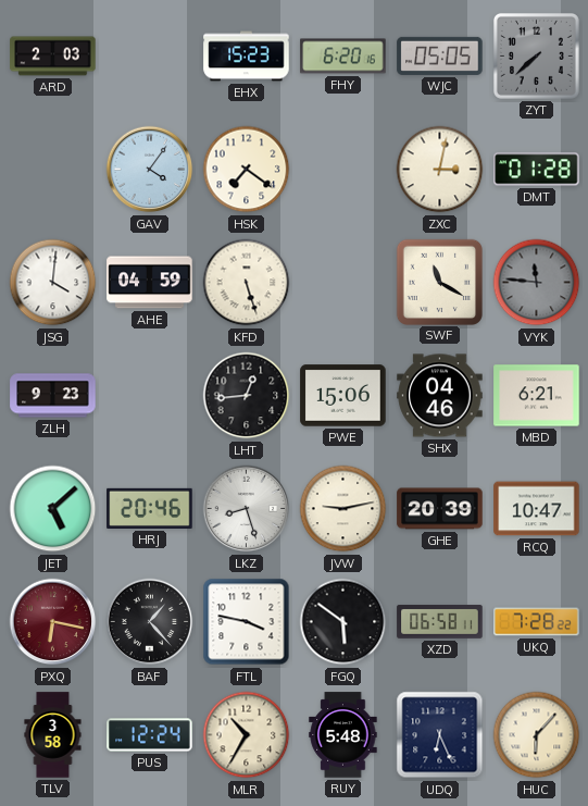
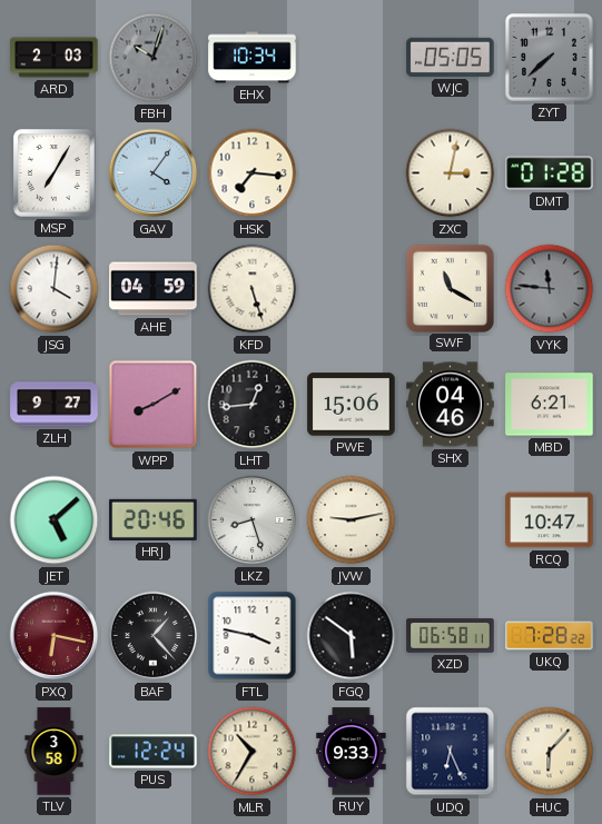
FBH: none -> 10:03 (154, 58)
EHX: 15:23 -> 10:34 (253, 58)
FHY: 6:20 -> none (343, 57)
MSP: none -> 7:05 (55, 173)
HSK: 7:21 -> 7:16 (253, 173)
ZLH: 9:23 -> 9:27 (55, 405)
WPP: none -> 8:10 (154, 405)
GHE: 20:39 -> none (440, 509)
RUY: 5:48 -> 9:33 (352, 752)
